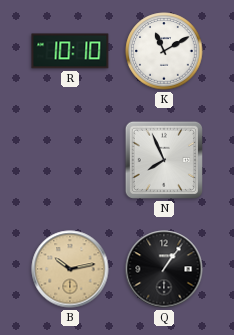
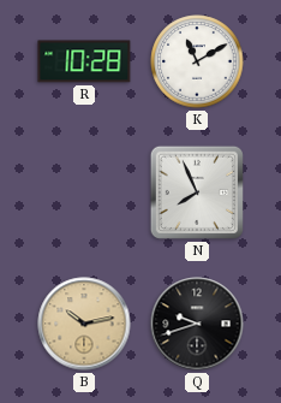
R: 10:10 -> 10:28 (84, 61)
Q: 1:06 -> 9:42 (197, 324)
